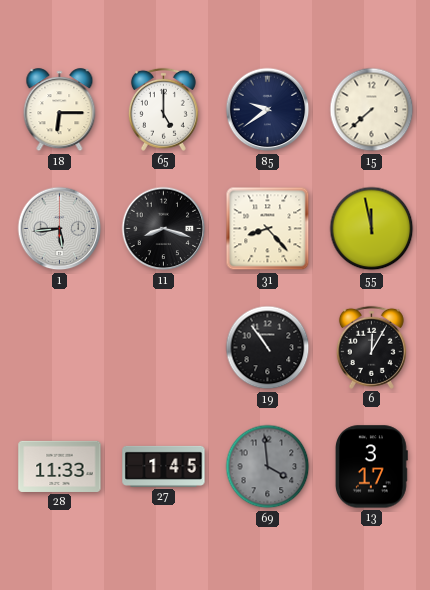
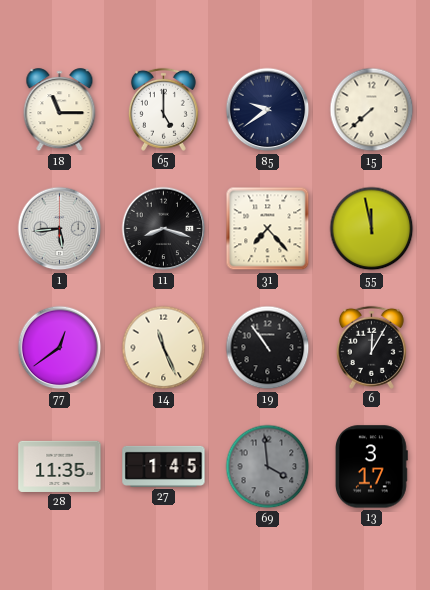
18: 6:15 -> 11:15 (60, 110)
31: 8:23 -> 7:23 (268, 229)
77: none -> 12:39 (60, 348)
14: none -> 11:26 (164, 348)
28: 11:33 -> 11:35 (60, 466)
